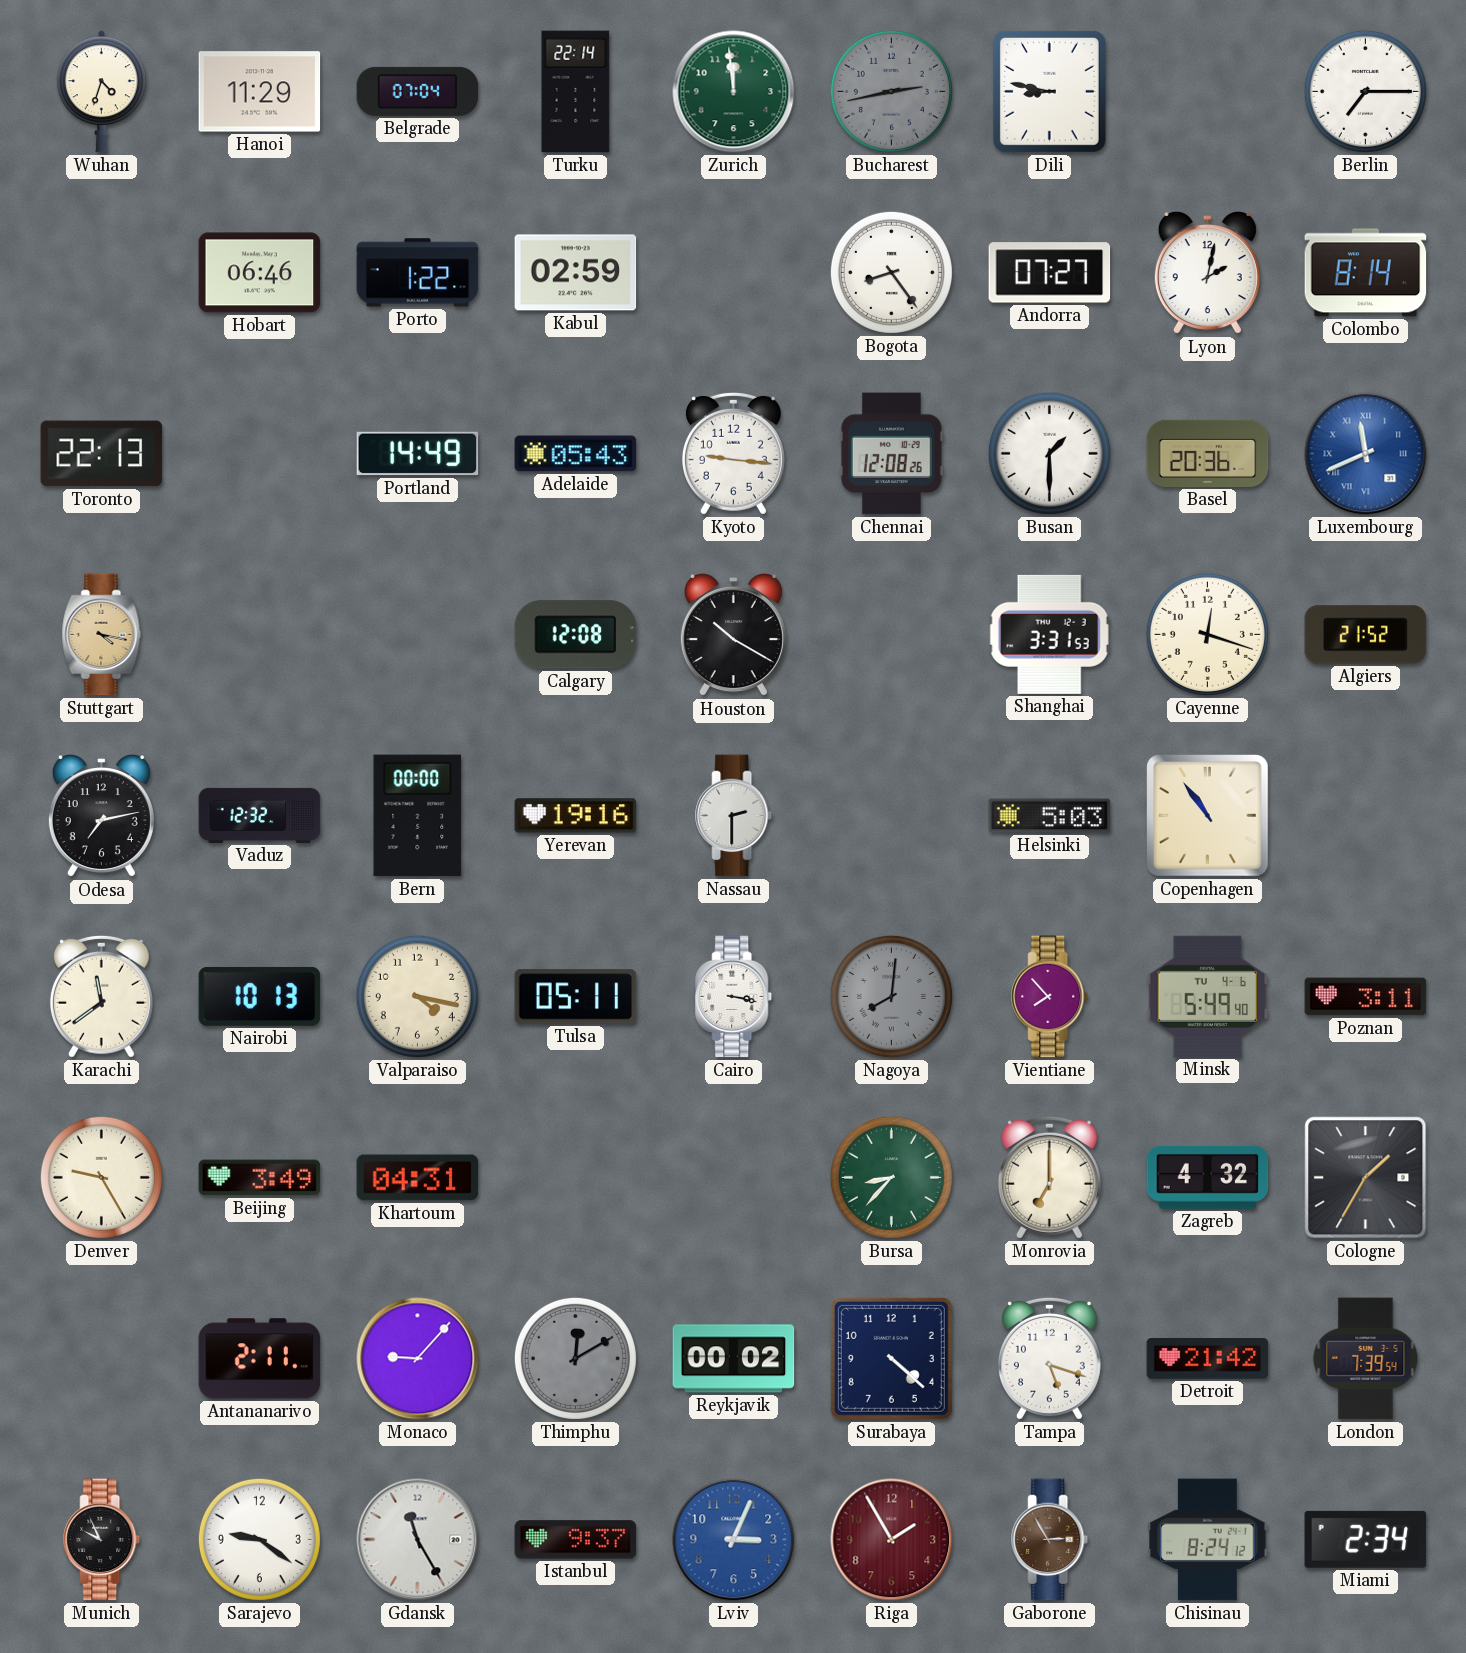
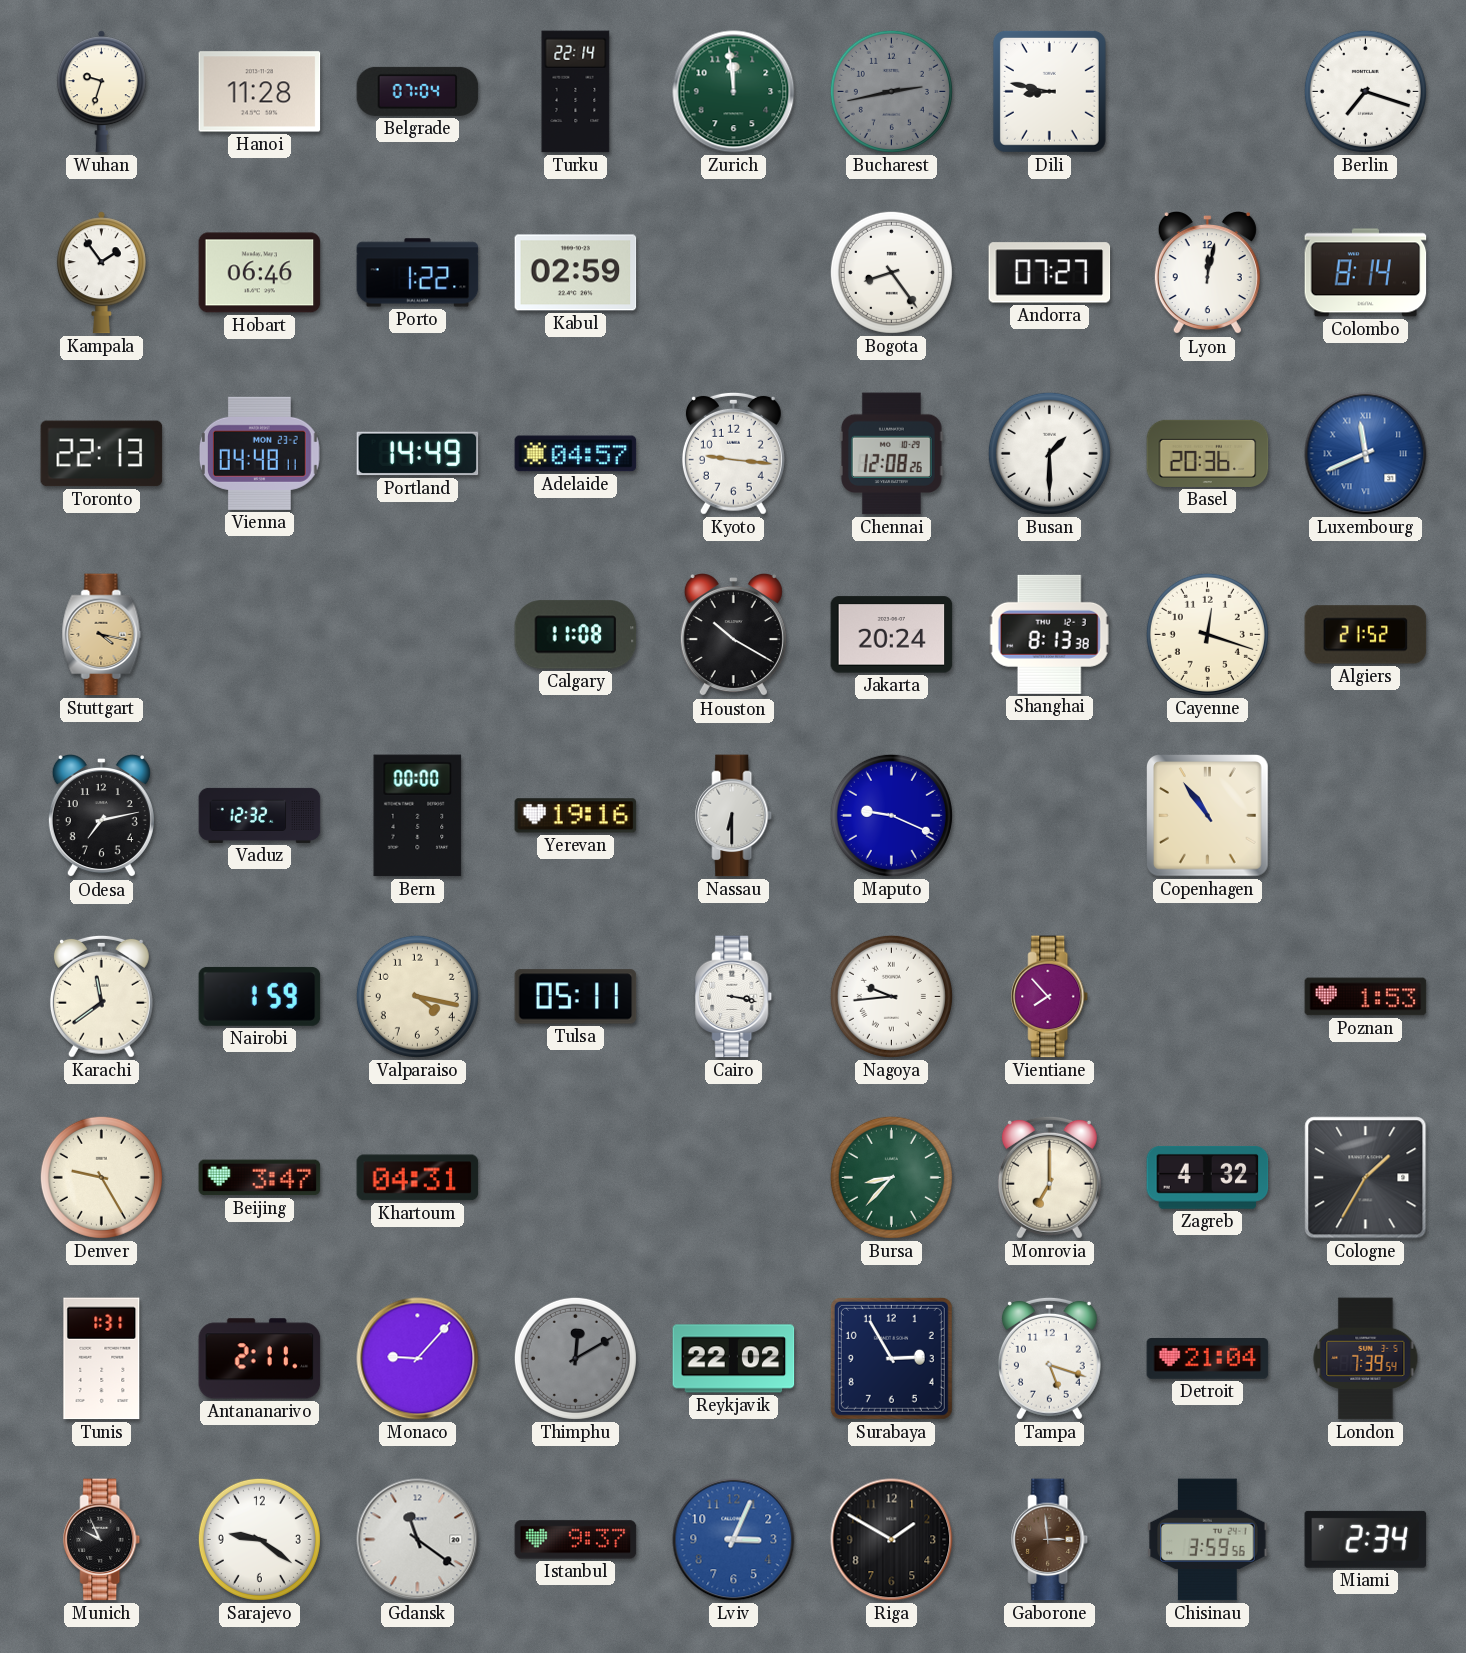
Wuhan: 4:33 -> 9:33 (101, 92)
Hanoi: 11:29 -> 11:28 (260, 92)
Berlin: 7:15 -> 7:18 (1365, 91)
Kampala: none -> 1:54 (101, 273)
Lyon: 2:02 -> 12:02 (1207, 274)
Vienna: none -> 04:48 (259, 453)
Adelaide: 05:43 -> 04:57 (576, 454)
Calgary: 12:08 -> 11:08 (576, 635)
Jakarta: none -> 20:24 (892, 635)
Shanghai: 3:31 -> 8:13 (1049, 634)
Nassau: 2:30 -> 6:30 (734, 816)
Maputo: none -> 9:19 (891, 815)
Helsinki: 5:03 -> none (1050, 816)
Nairobi: 10:13 -> 1:59 (260, 996)
Nagoya: 8:01 -> 9:44 (891, 996)
Nagoya dial: grey -> white (891, 996)
Minsk: 5:49 -> none (1208, 996)
Poznan: 3:11 -> 1:53 (1366, 997)
Beijing: 3:49 -> 3:47 (260, 1178)
Tunis: none -> 1:31 (102, 1359)
Reykjavik: 00:02 -> 22:02 (734, 1359)
Surabaya: 4:22 -> 2:55 (891, 1358)
Detroit: 21:42 -> 21:04 (1208, 1359)
Gdansk: 11:25 -> 11:21 (418, 1540)
Riga: 1:55 -> 1:50 (892, 1540)
Riga dial: burgundy -> black (892, 1540)
Gaborone: 2:55 -> 2:59 (1050, 1540)
Chisinau: 8:24 -> 3:59 (1208, 1540)
